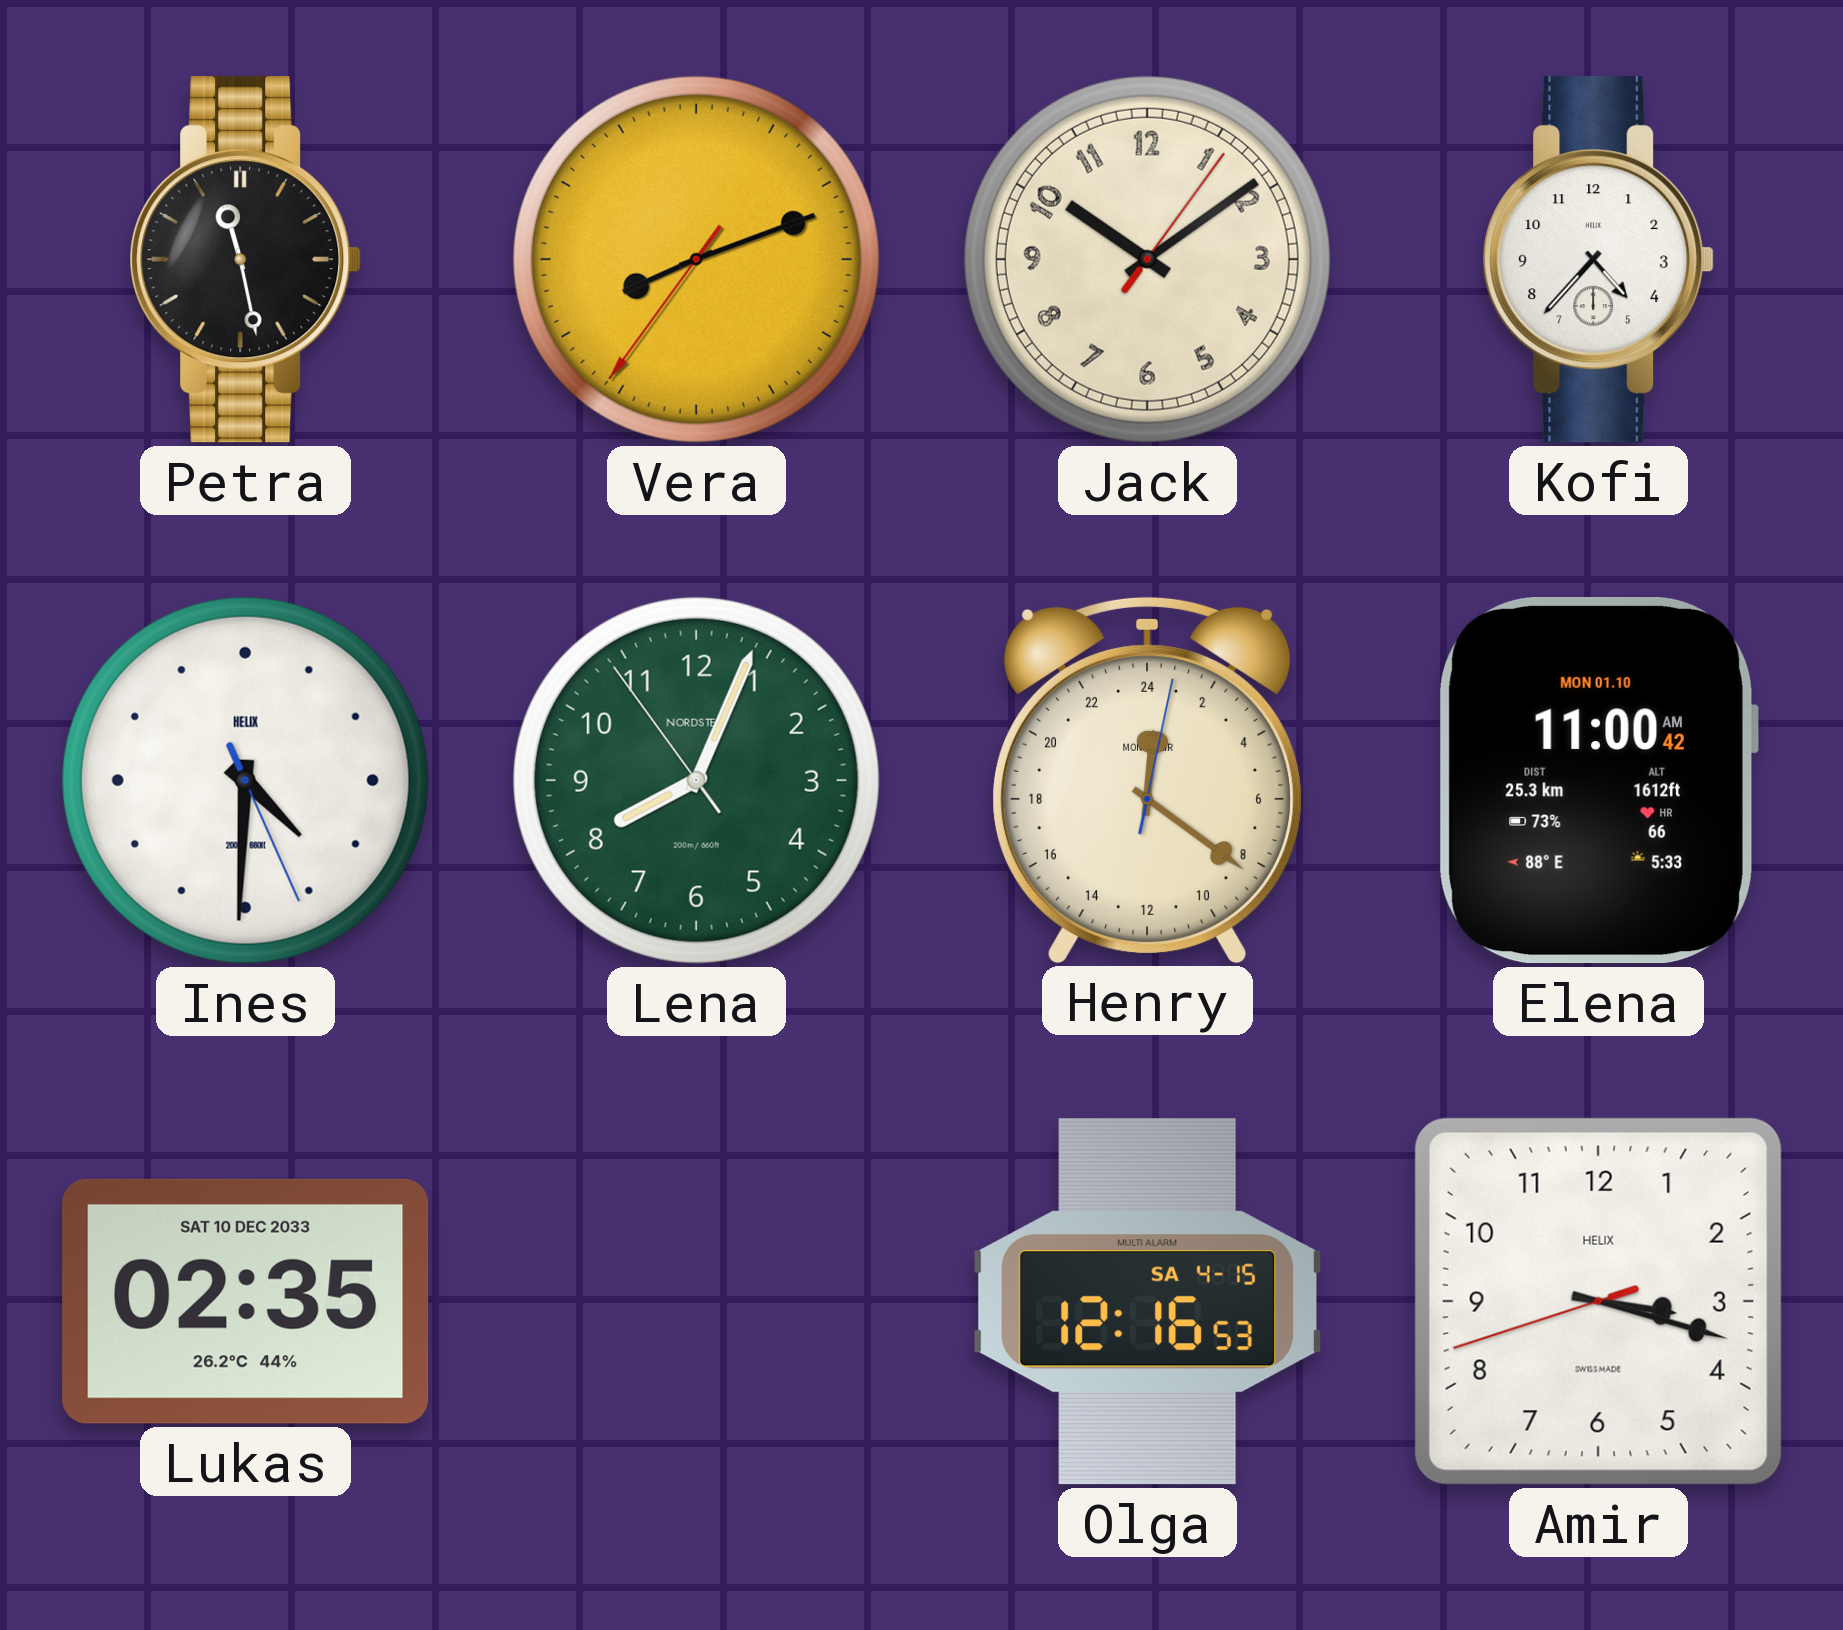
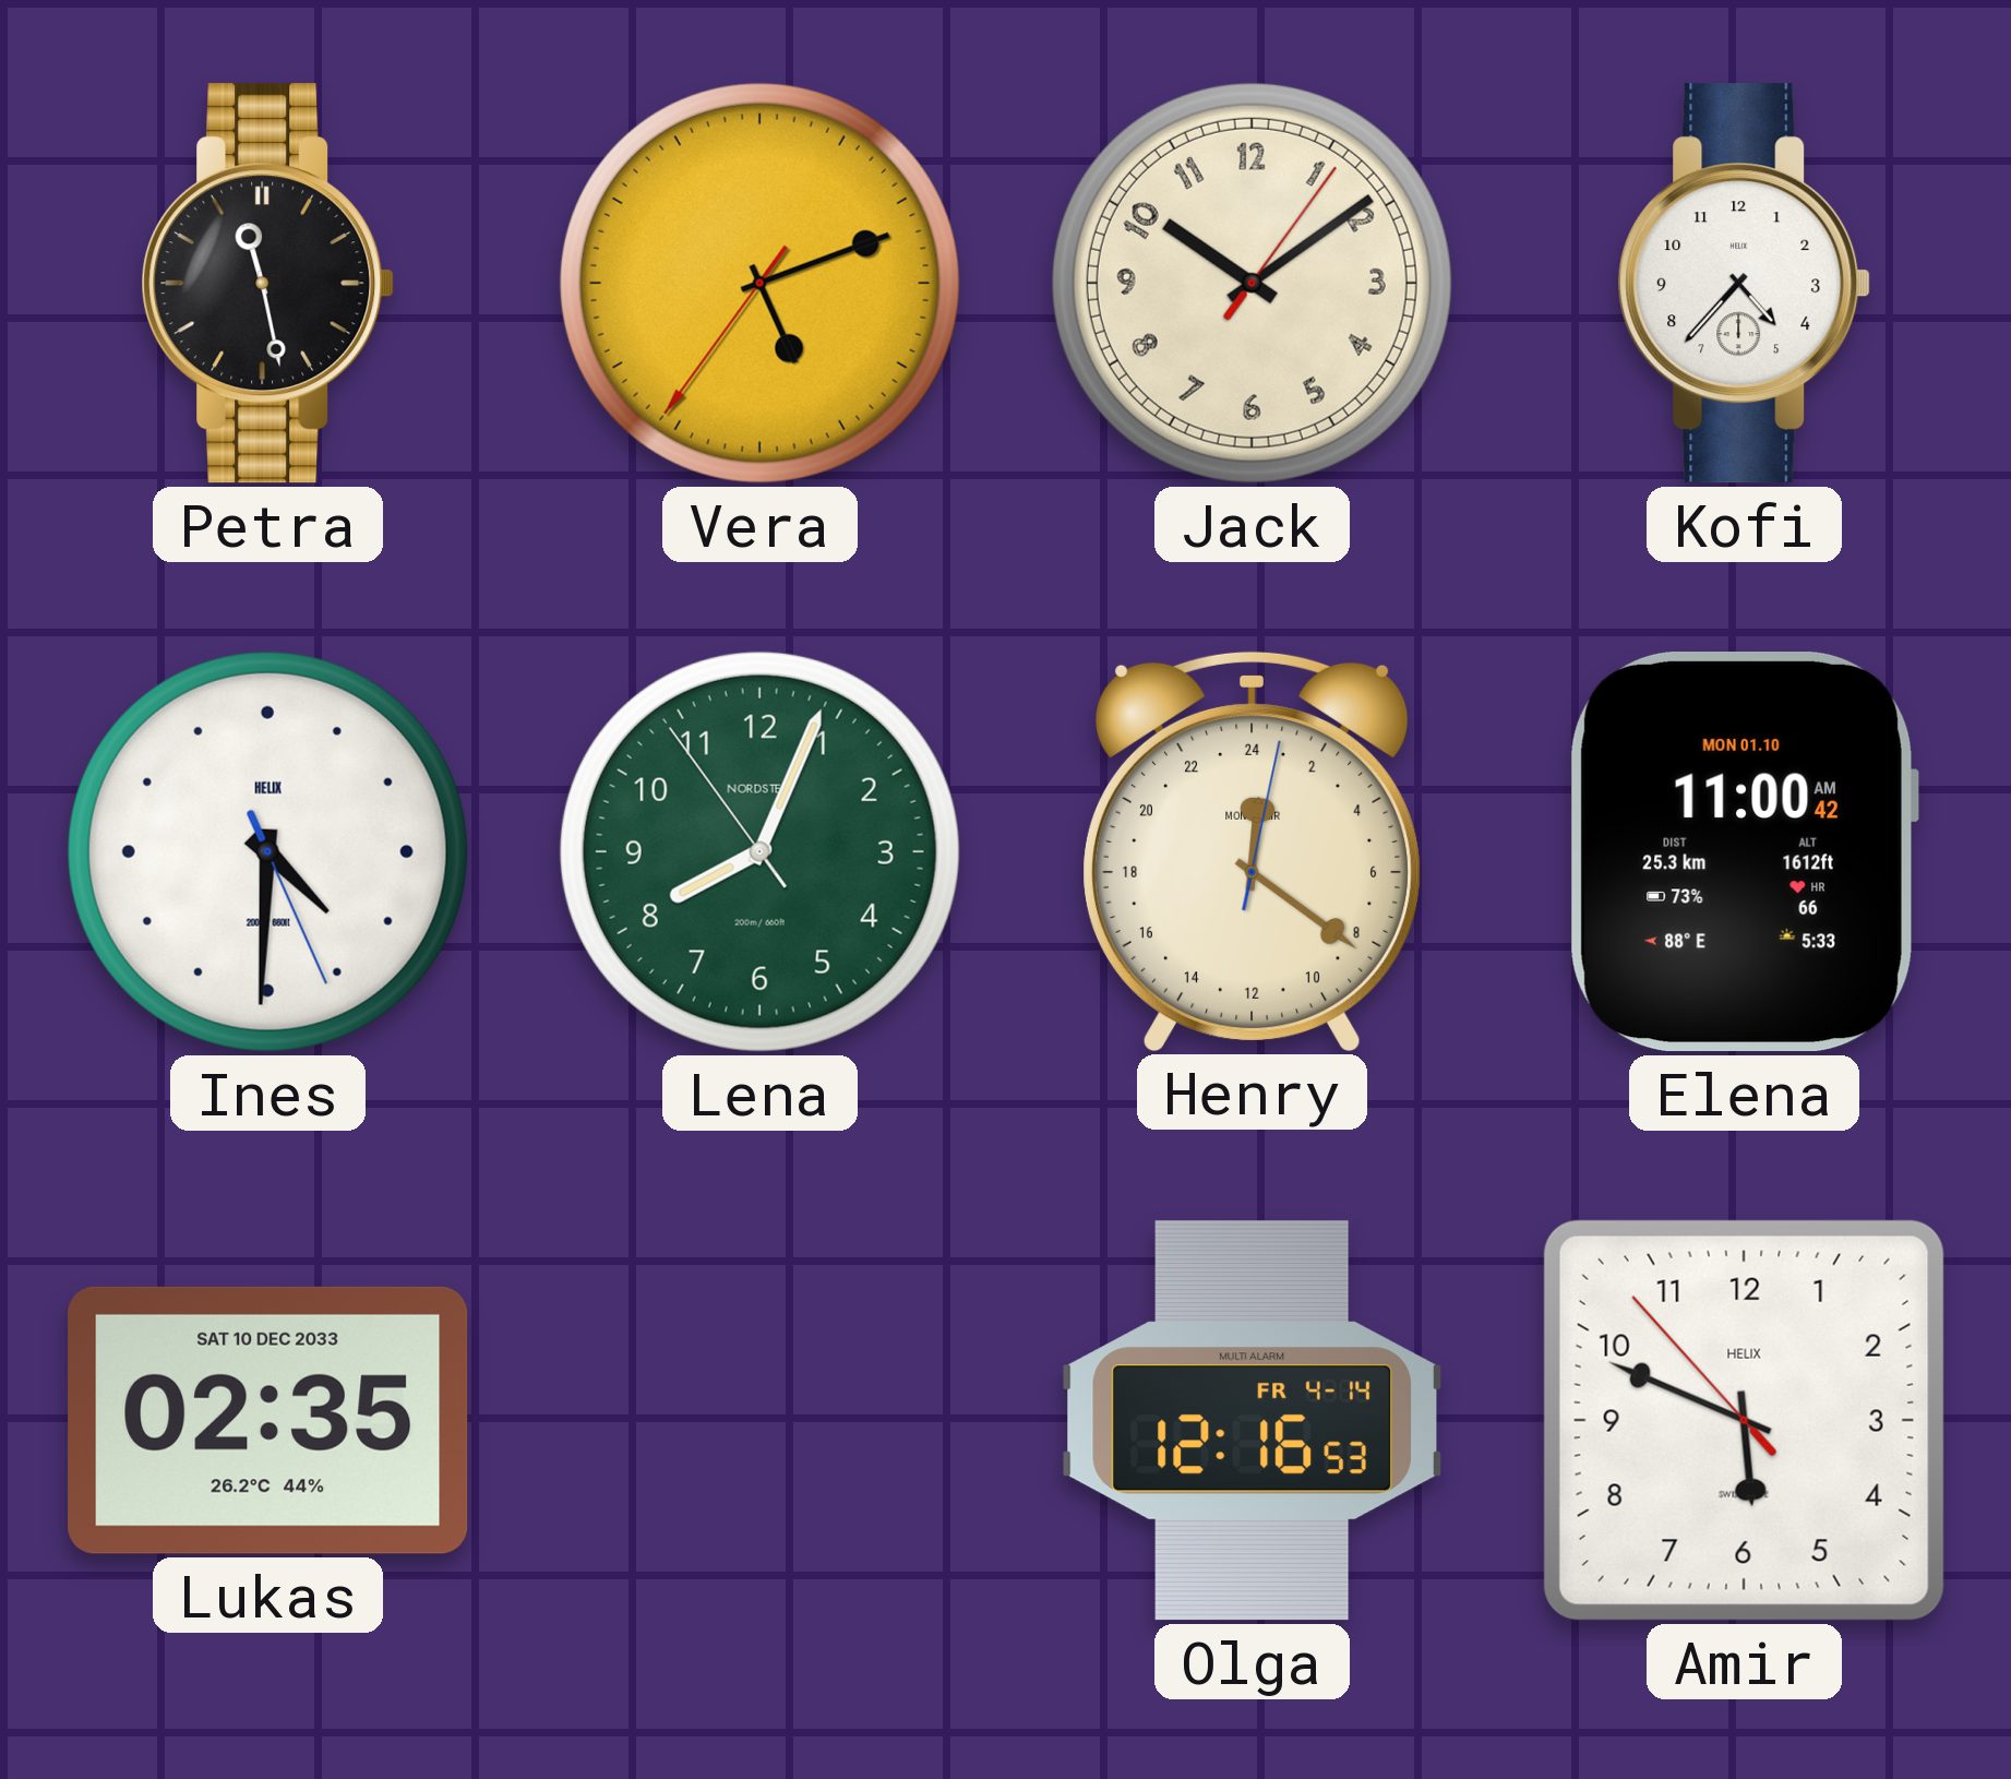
Vera: 8:11 -> 5:11 (759, 283)
Olga date: SA 4-15 -> FR 4-14 (1252, 1421)
Amir: 3:17 -> 5:48 (1744, 1420)
